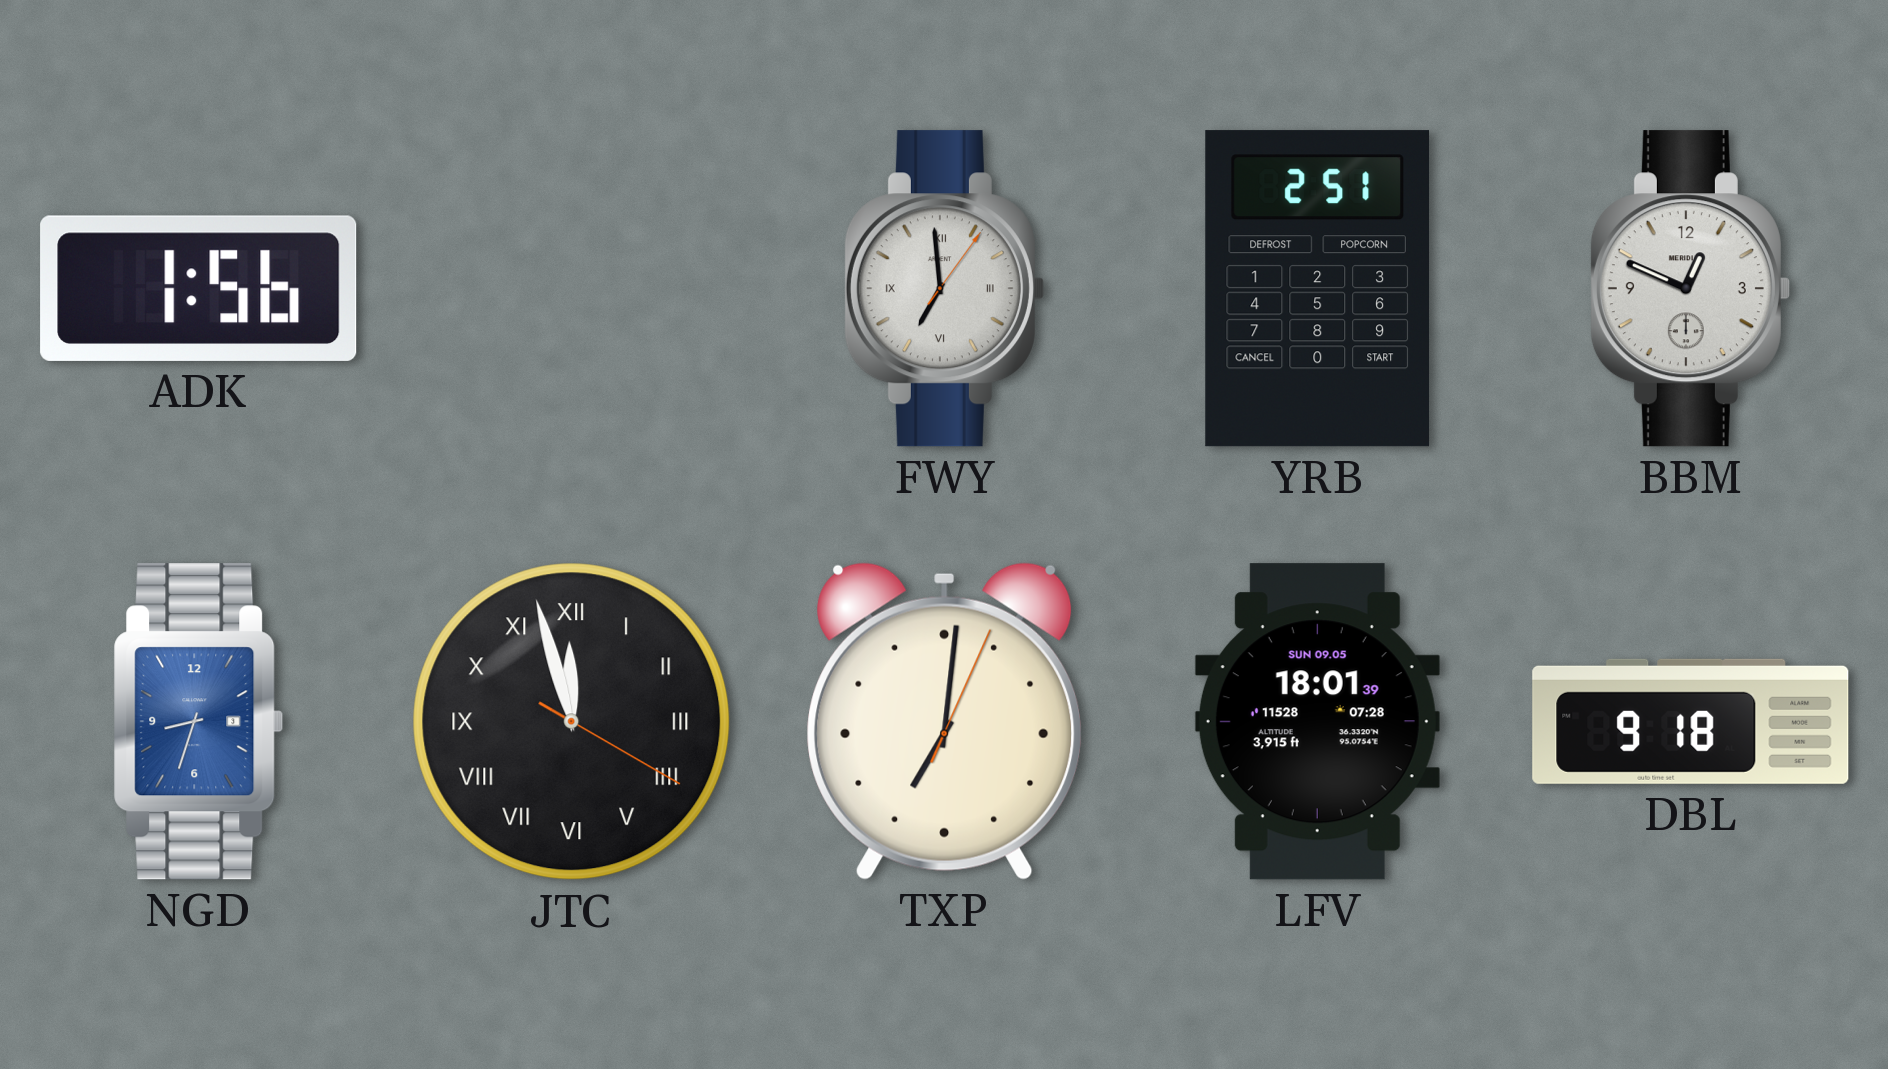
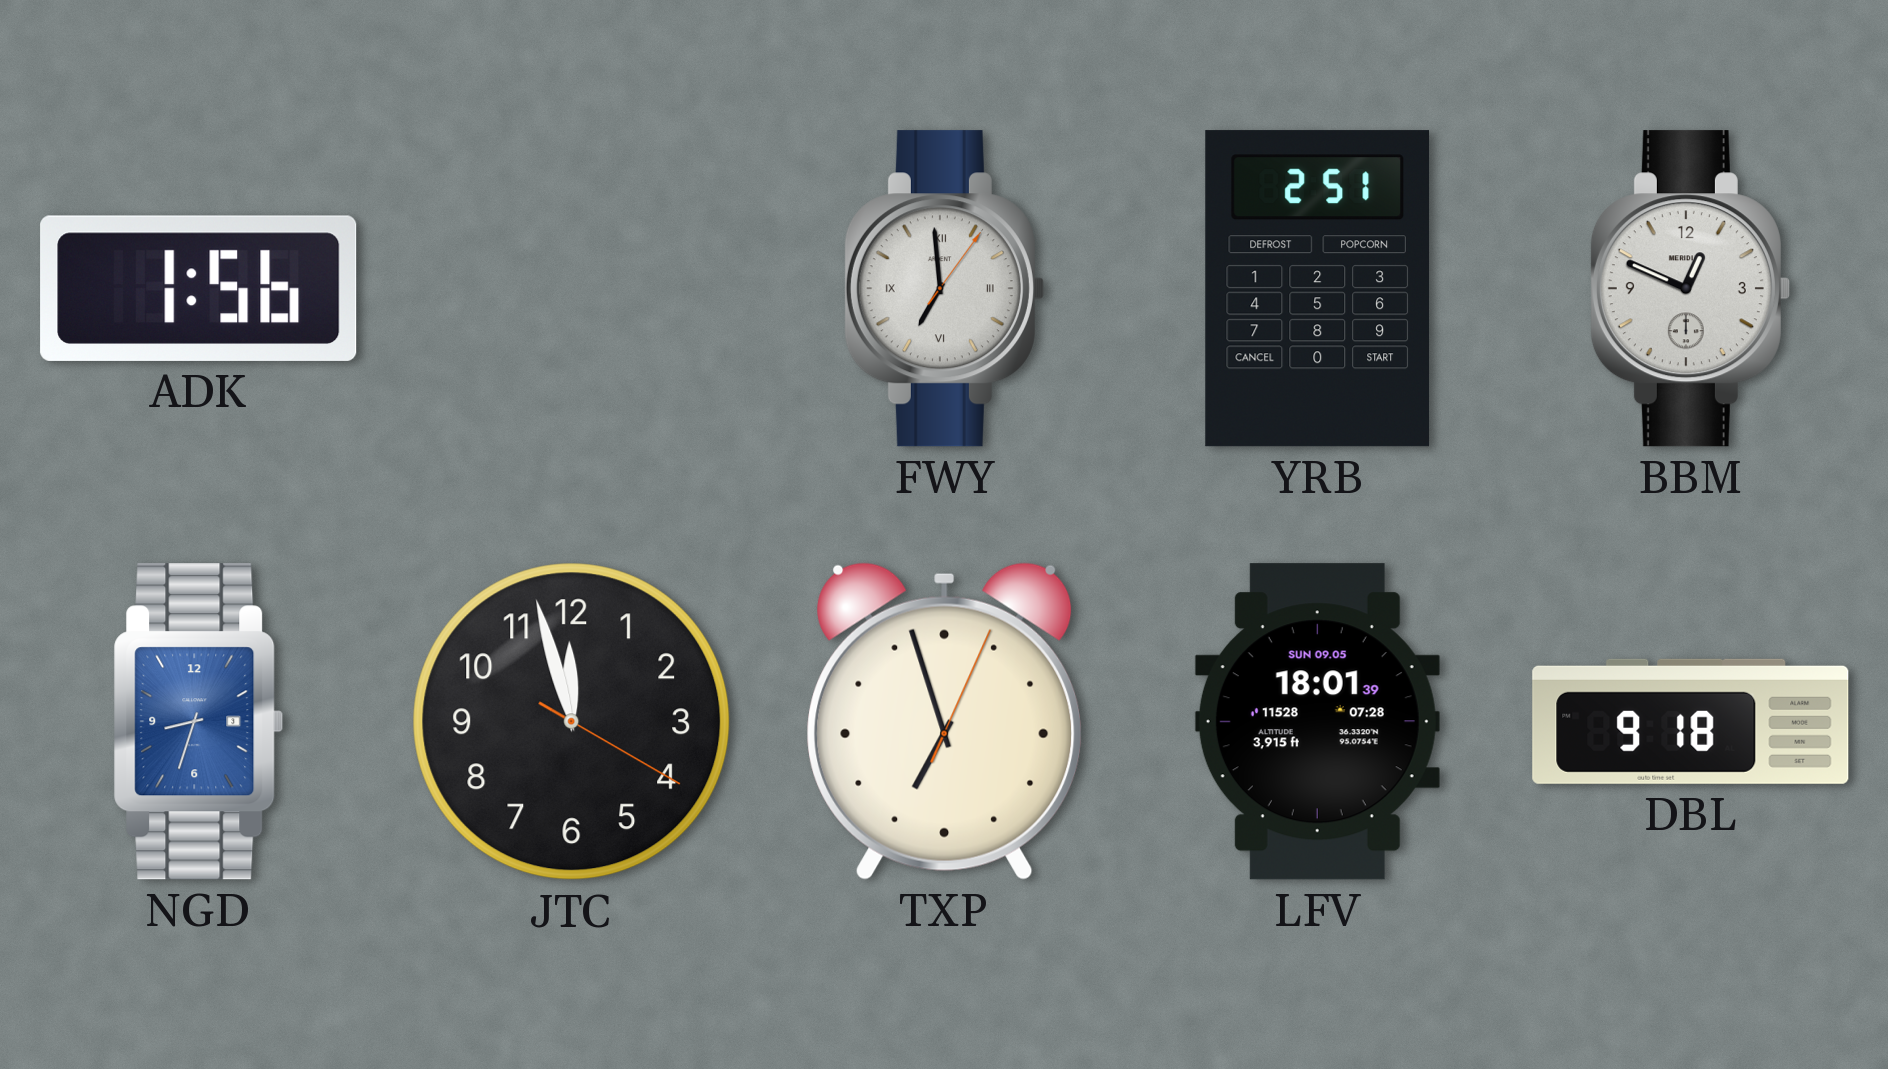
JTC numerals: Roman -> Arabic (572, 722)
TXP: 7:01 -> 6:57 (945, 721)
